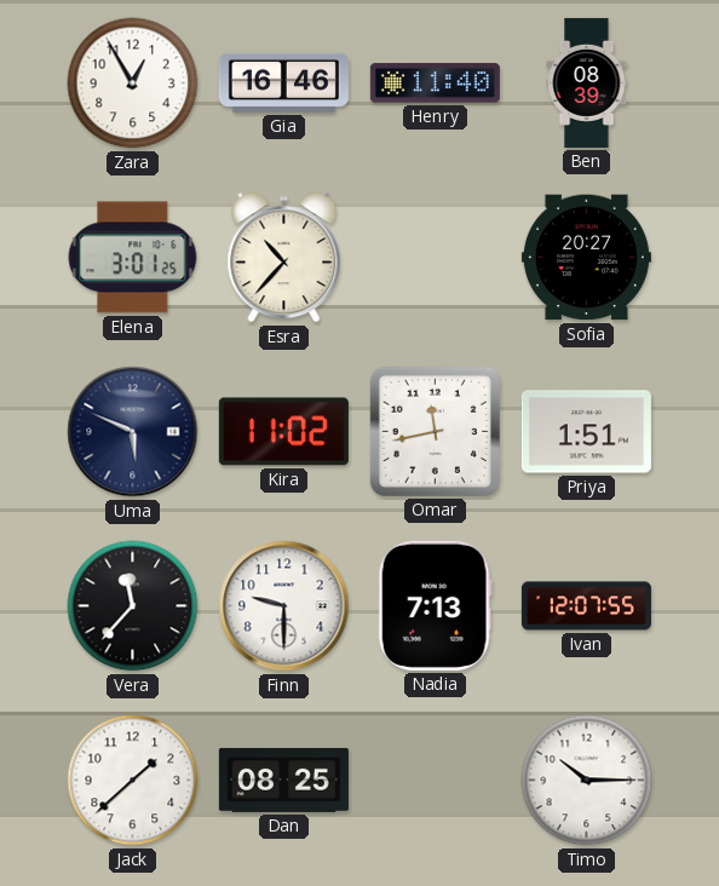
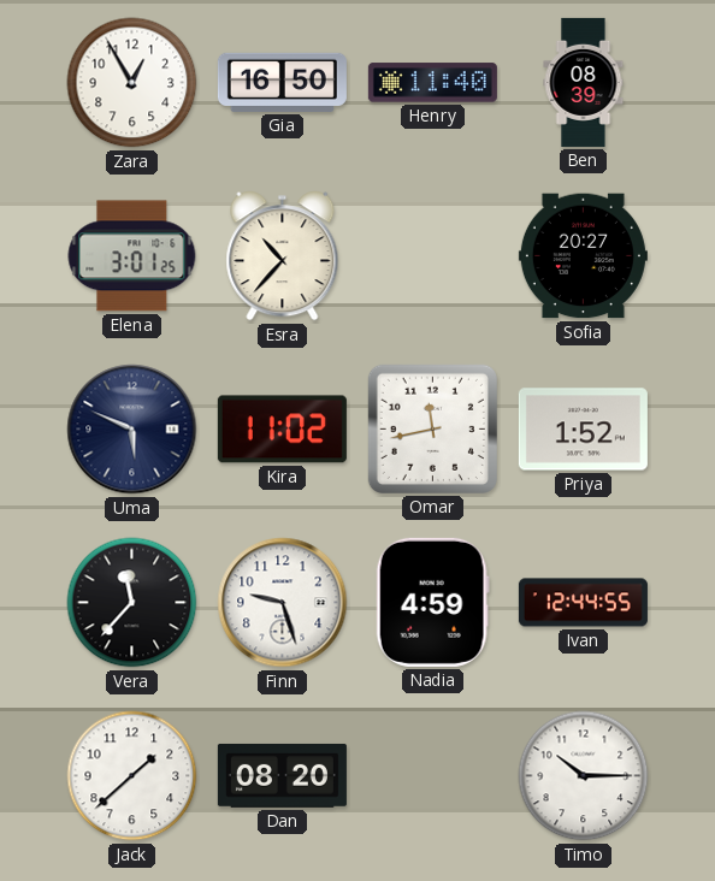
Gia: 16:46 -> 16:50 (282, 82)
Priya: 1:51 -> 1:52 (583, 430)
Finn: 9:30 -> 9:27 (283, 603)
Nadia: 7:13 -> 4:59 (432, 602)
Ivan: 12:07 -> 12:44 (583, 603)
Dan: 08:25 -> 08:20 (282, 775)
